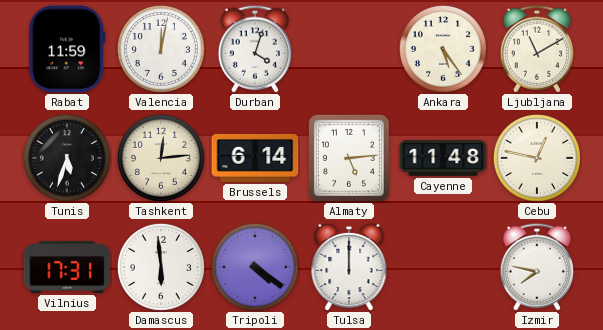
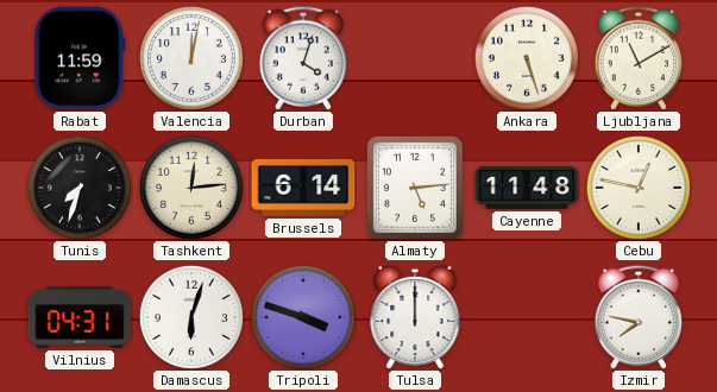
Ankara: 5:24 -> 5:27 (527, 58)
Tunis: 5:33 -> 7:33 (80, 188)
Vilnius: 17:31 -> 04:31 (80, 317)
Damascus: 5:59 -> 6:03 (191, 317)
Tripoli: 4:21 -> 3:48 (303, 317)
